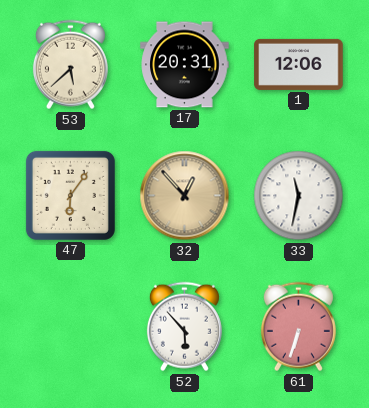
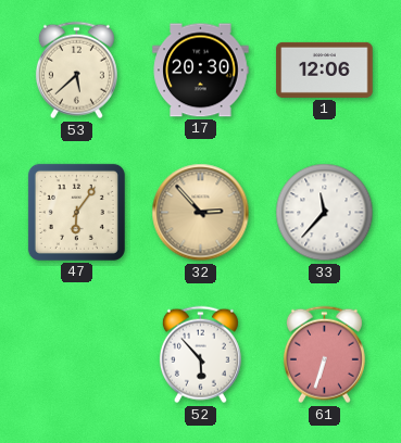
17: 20:31 -> 20:30 (201, 71)
32: 12:53 -> 2:53 (201, 213)
33: 11:32 -> 11:37 (325, 213)
